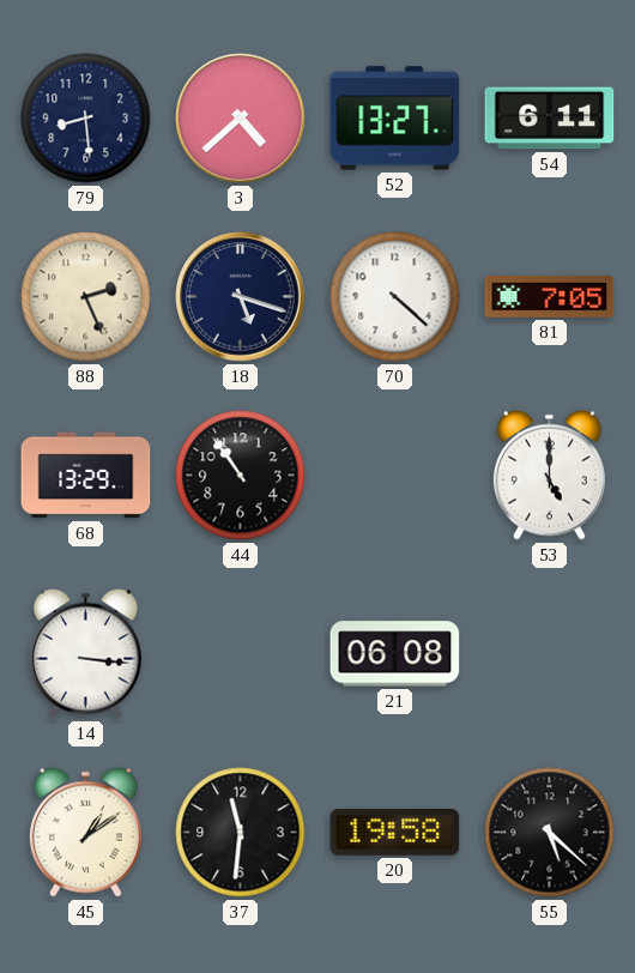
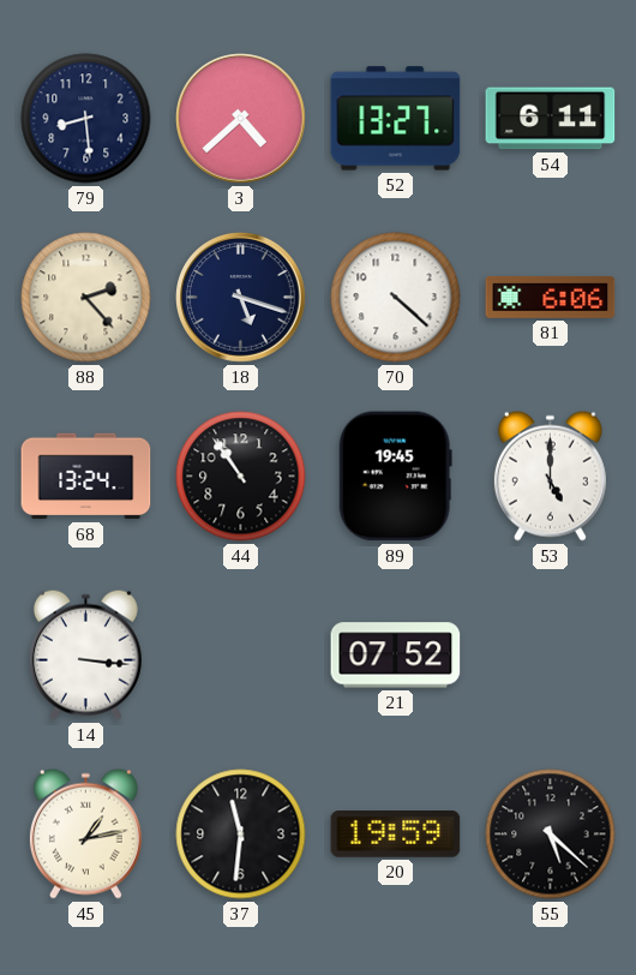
88: 2:26 -> 2:23 (86, 298)
81: 7:05 -> 6:06 (551, 297)
68: 13:29 -> 13:24 (86, 477)
89: none -> 19:45 (395, 477)
21: 06:08 -> 07:52 (396, 656)
45: 1:09 -> 1:13 (85, 833)
20: 19:58 -> 19:59 (396, 835)
